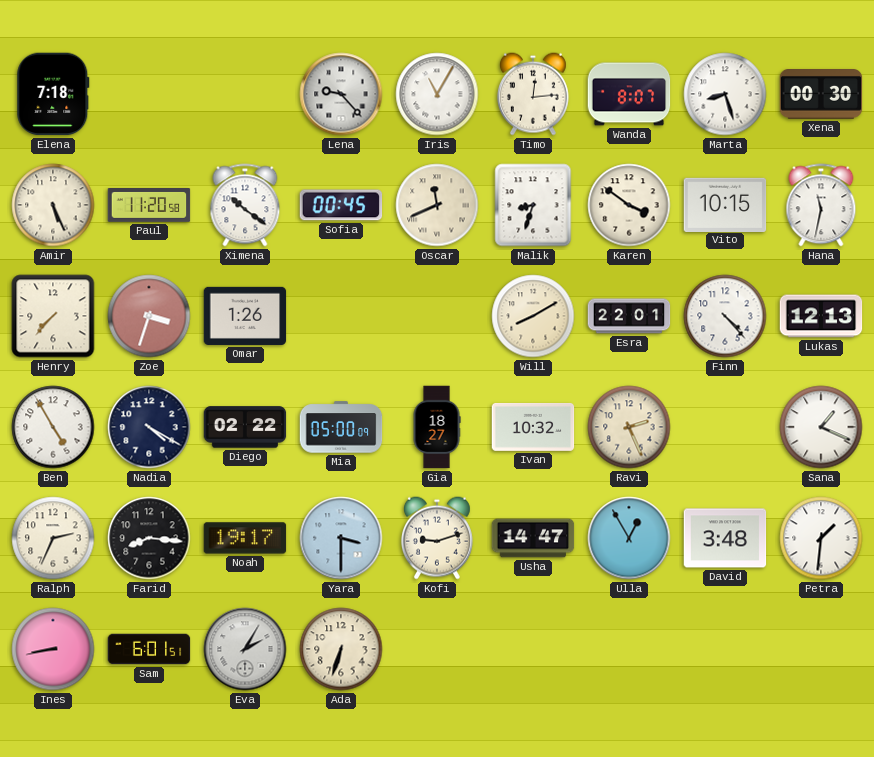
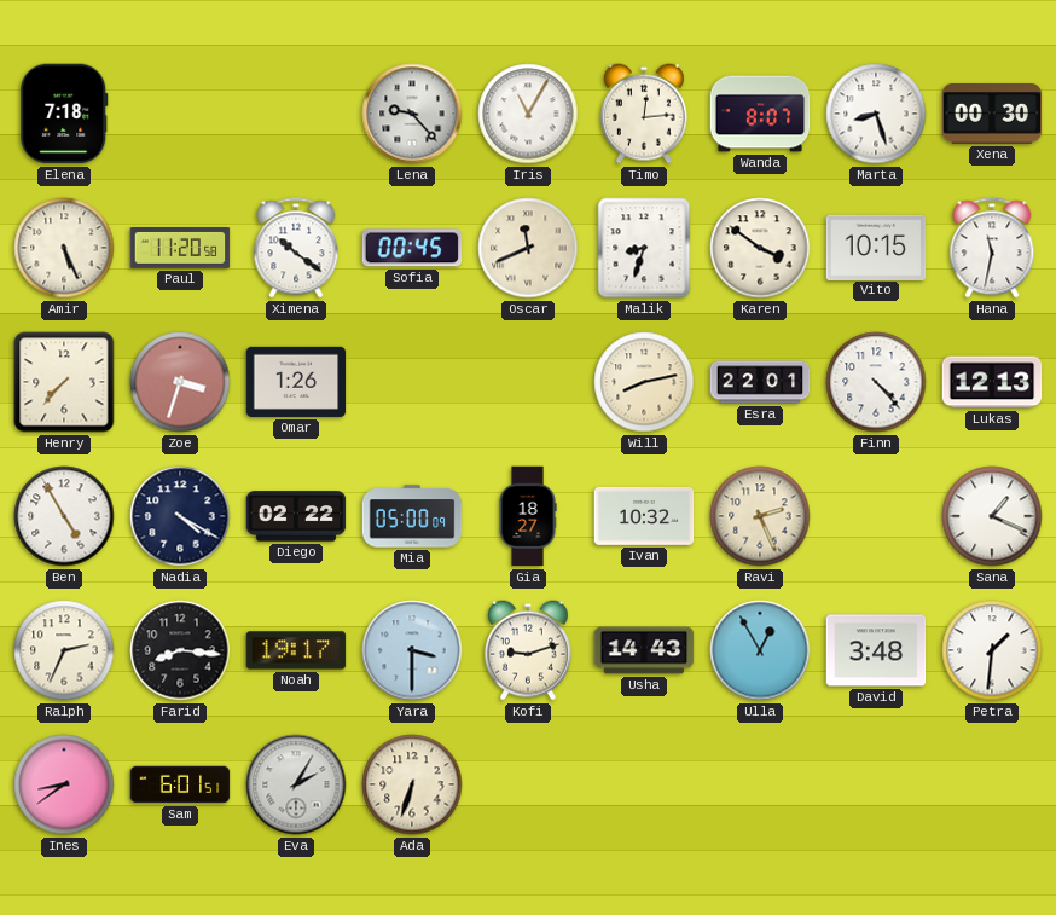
Will: 8:10 -> 8:13 (644, 382)
Usha: 14:47 -> 14:43 (644, 650)
Ines: 8:43 -> 8:39 (64, 784)
